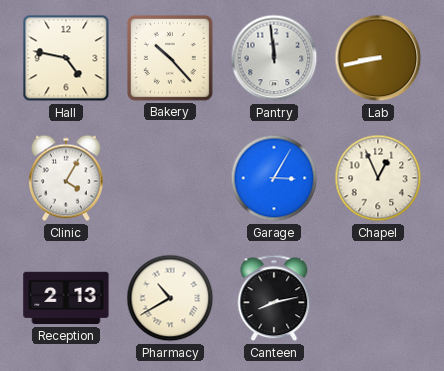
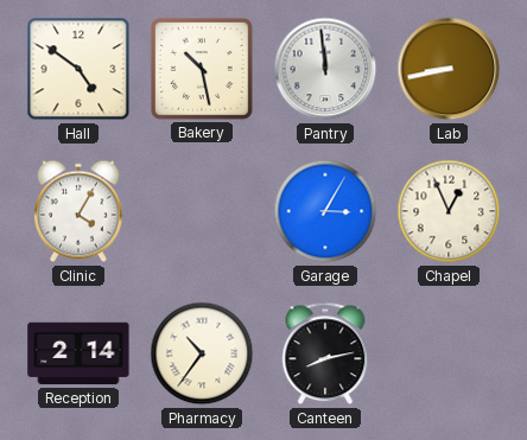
Hall: 4:47 -> 4:51 (78, 69)
Bakery: 10:23 -> 10:28 (202, 69)
Reception: 2:13 -> 2:14 (78, 353)
Pharmacy: 10:40 -> 10:36 (202, 353)
